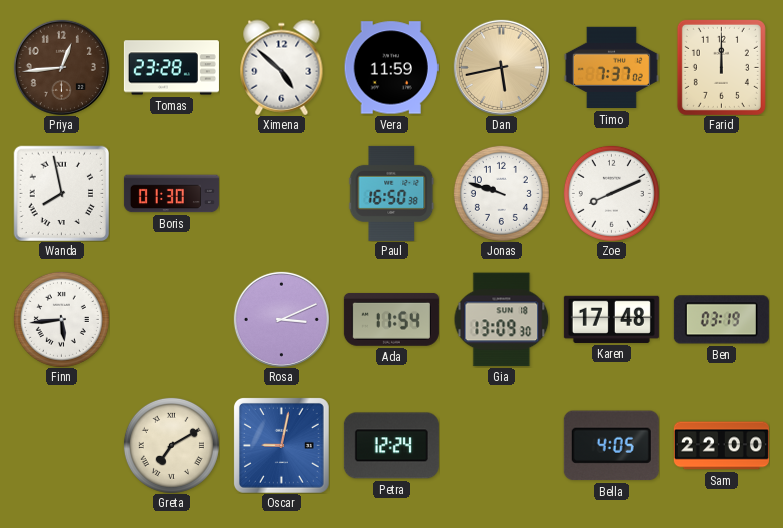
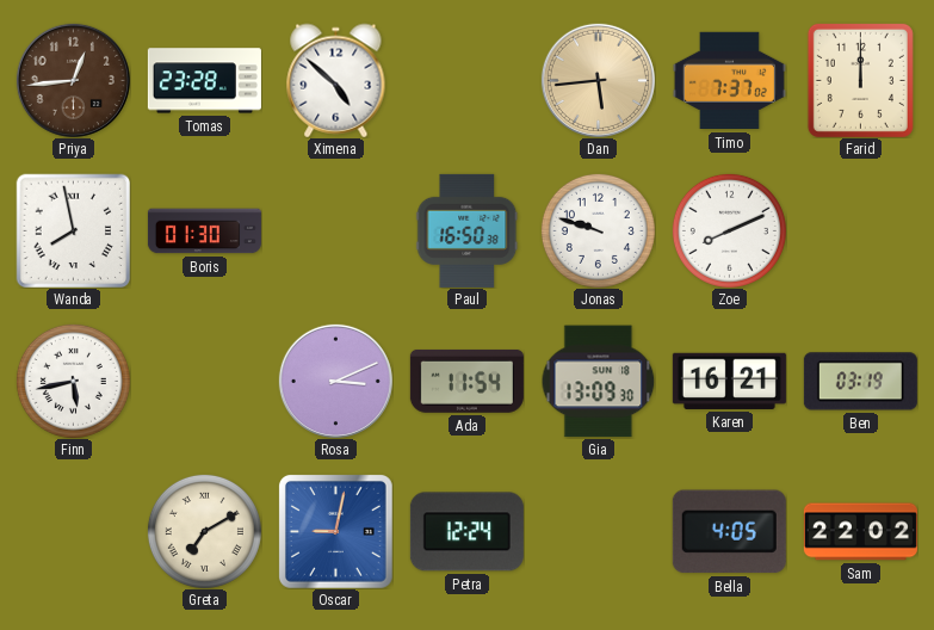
Vera: 11:59 -> none (391, 68)
Dan: 5:43 -> 5:44 (598, 80)
Finn: 5:44 -> 5:43 (73, 381)
Karen: 17:48 -> 16:21 (729, 381)
Sam: 22:00 -> 22:02 (860, 532)
